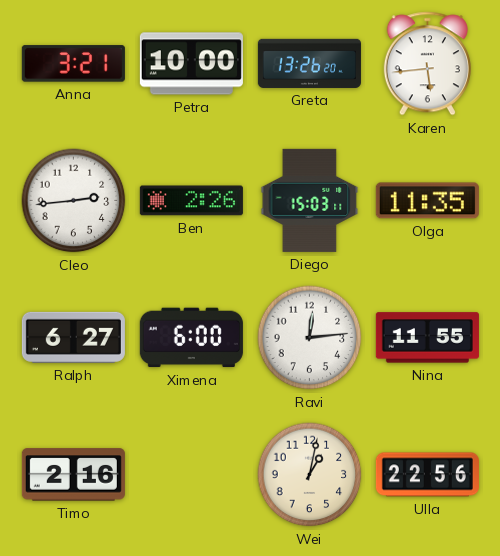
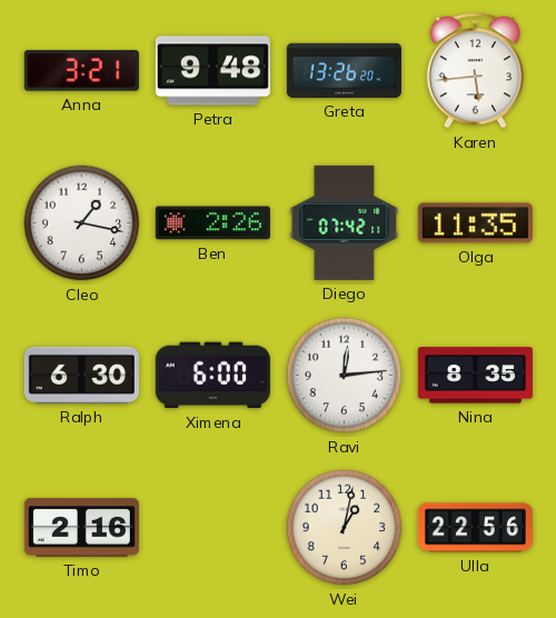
Petra: 10:00 -> 9:48 (212, 71)
Cleo: 2:44 -> 1:17 (82, 223)
Diego: 15:03 -> 07:42 (345, 222)
Ralph: 6:27 -> 6:30 (81, 375)
Nina: 11:55 -> 8:35 (475, 376)
